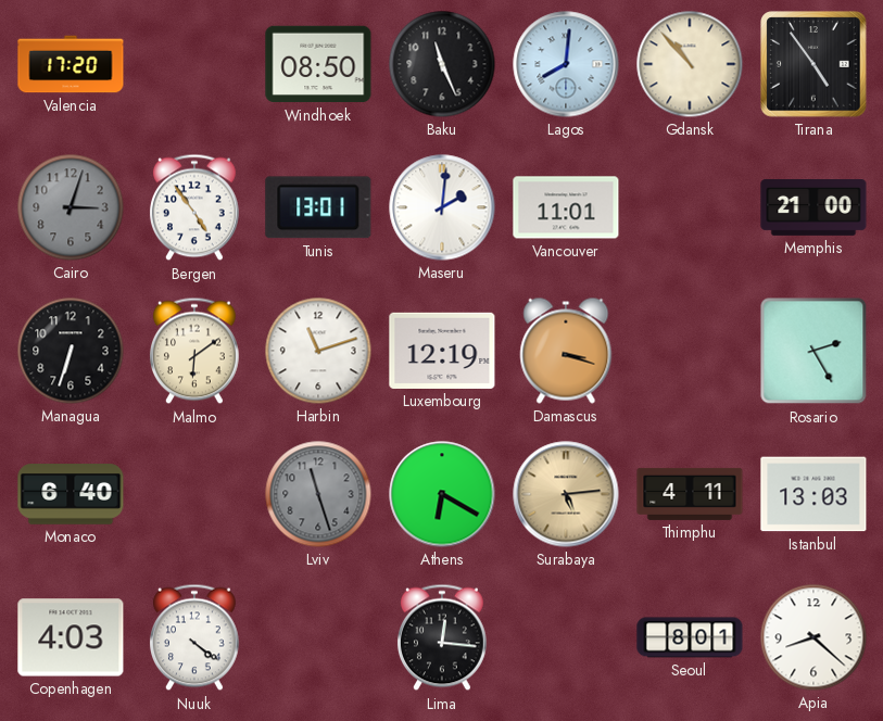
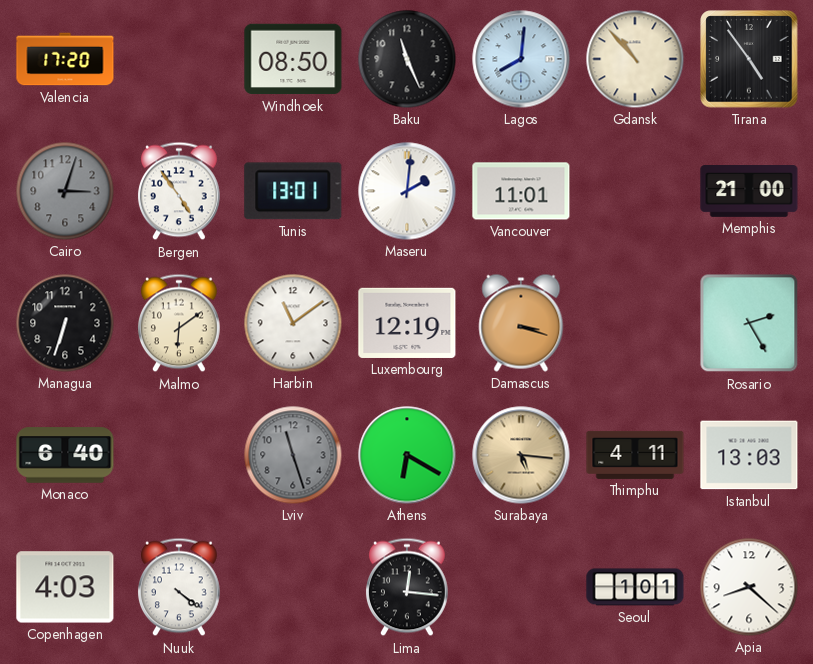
Harbin: 11:12 -> 11:09 (293, 323)
Surabaya: 5:14 -> 5:16 (521, 455)
Seoul: 8:01 -> 1:01 (635, 587)
